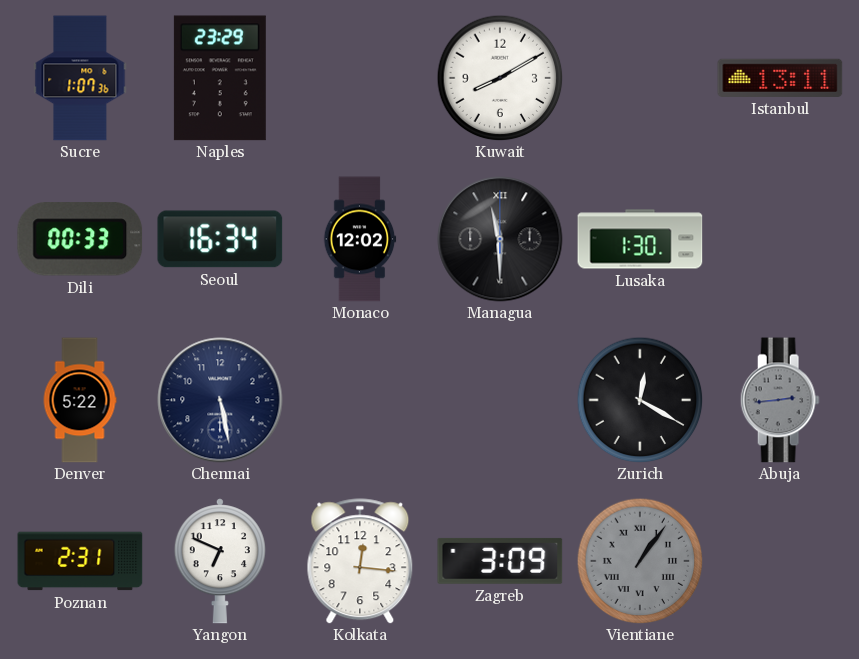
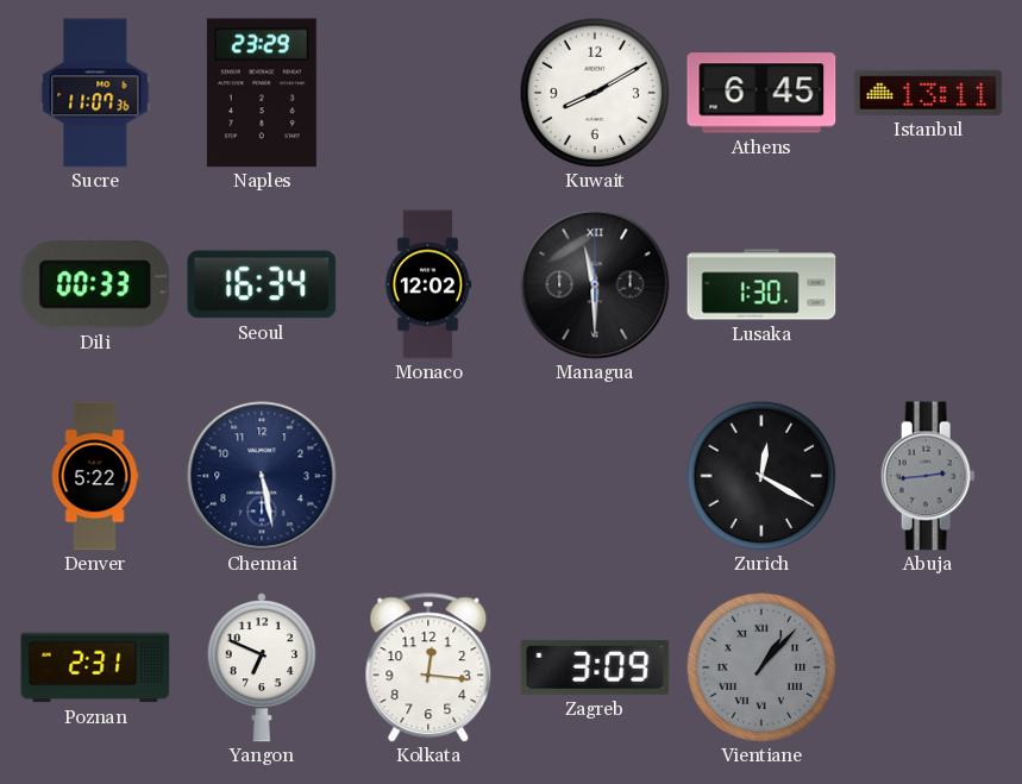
Sucre: 1:07 -> 11:07 (95, 93)
Athens: none -> 6:45 (761, 93)
Vientiane: 1:06 -> 1:07 (761, 667)
